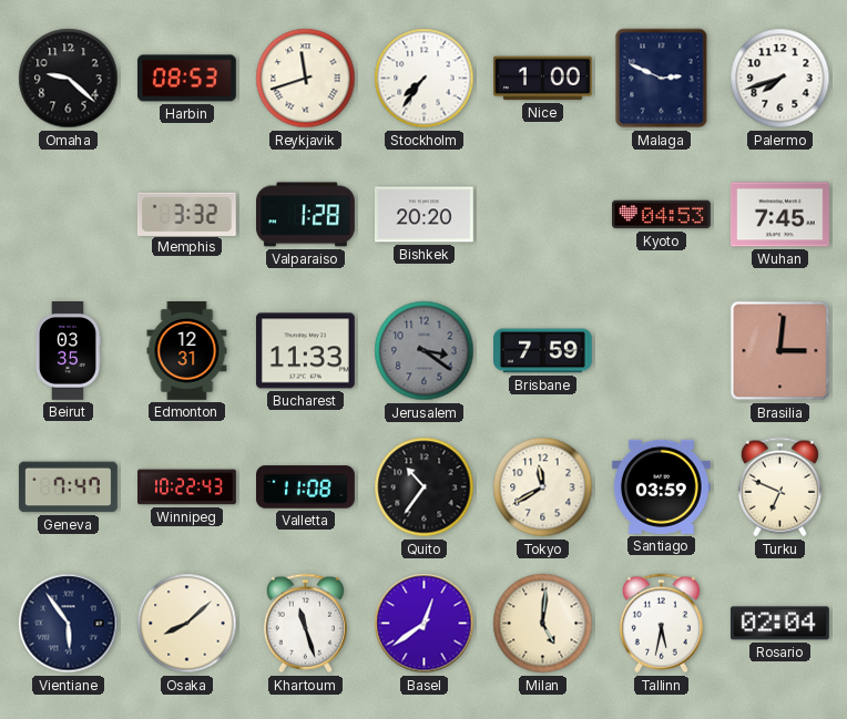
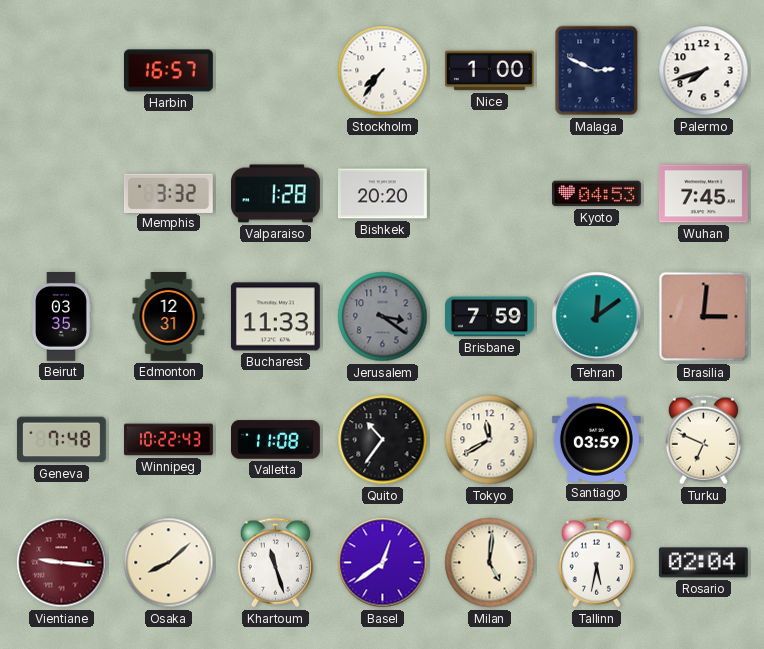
Omaha: 9:22 -> none (69, 79)
Harbin: 08:53 -> 16:57 (168, 71)
Reykjavik: 11:42 -> none (306, 79)
Tehran: none -> 12:09 (597, 317)
Geneva: 7:47 -> 7:48 (62, 440)
Vientiane: 5:54 -> 9:16 (62, 563)
Vientiane dial: navy -> burgundy (62, 563)
